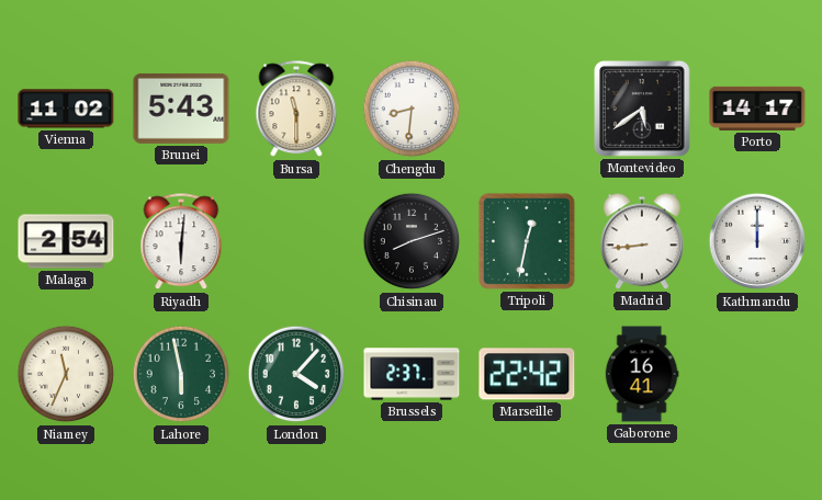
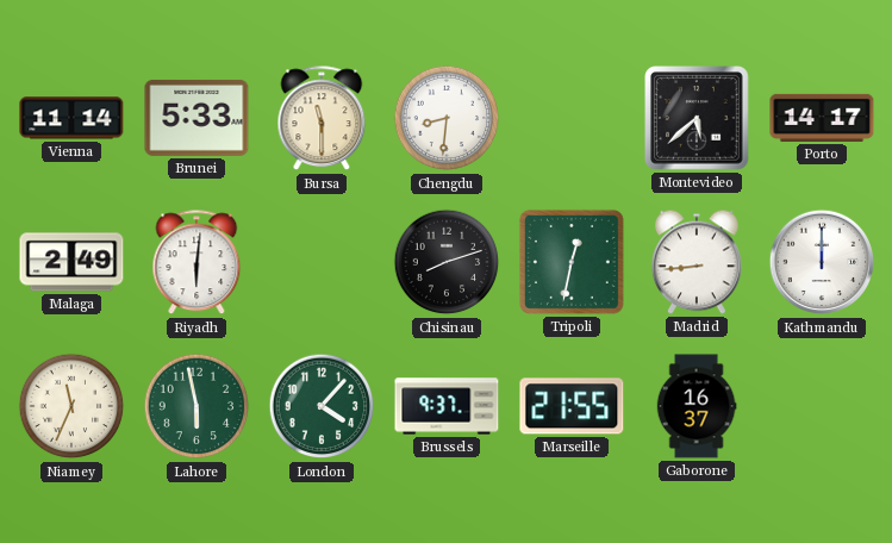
Vienna: 11:02 -> 11:14 (71, 118)
Brunei: 5:43 -> 5:33 (197, 118)
Montevideo: 5:39 -> 5:38 (698, 119)
Malaga: 2:54 -> 2:49 (71, 262)
Brussels: 2:37 -> 9:37 (447, 406)
Marseille: 22:42 -> 21:55 (572, 406)
Gaborone: 16:41 -> 16:37 (697, 406)
